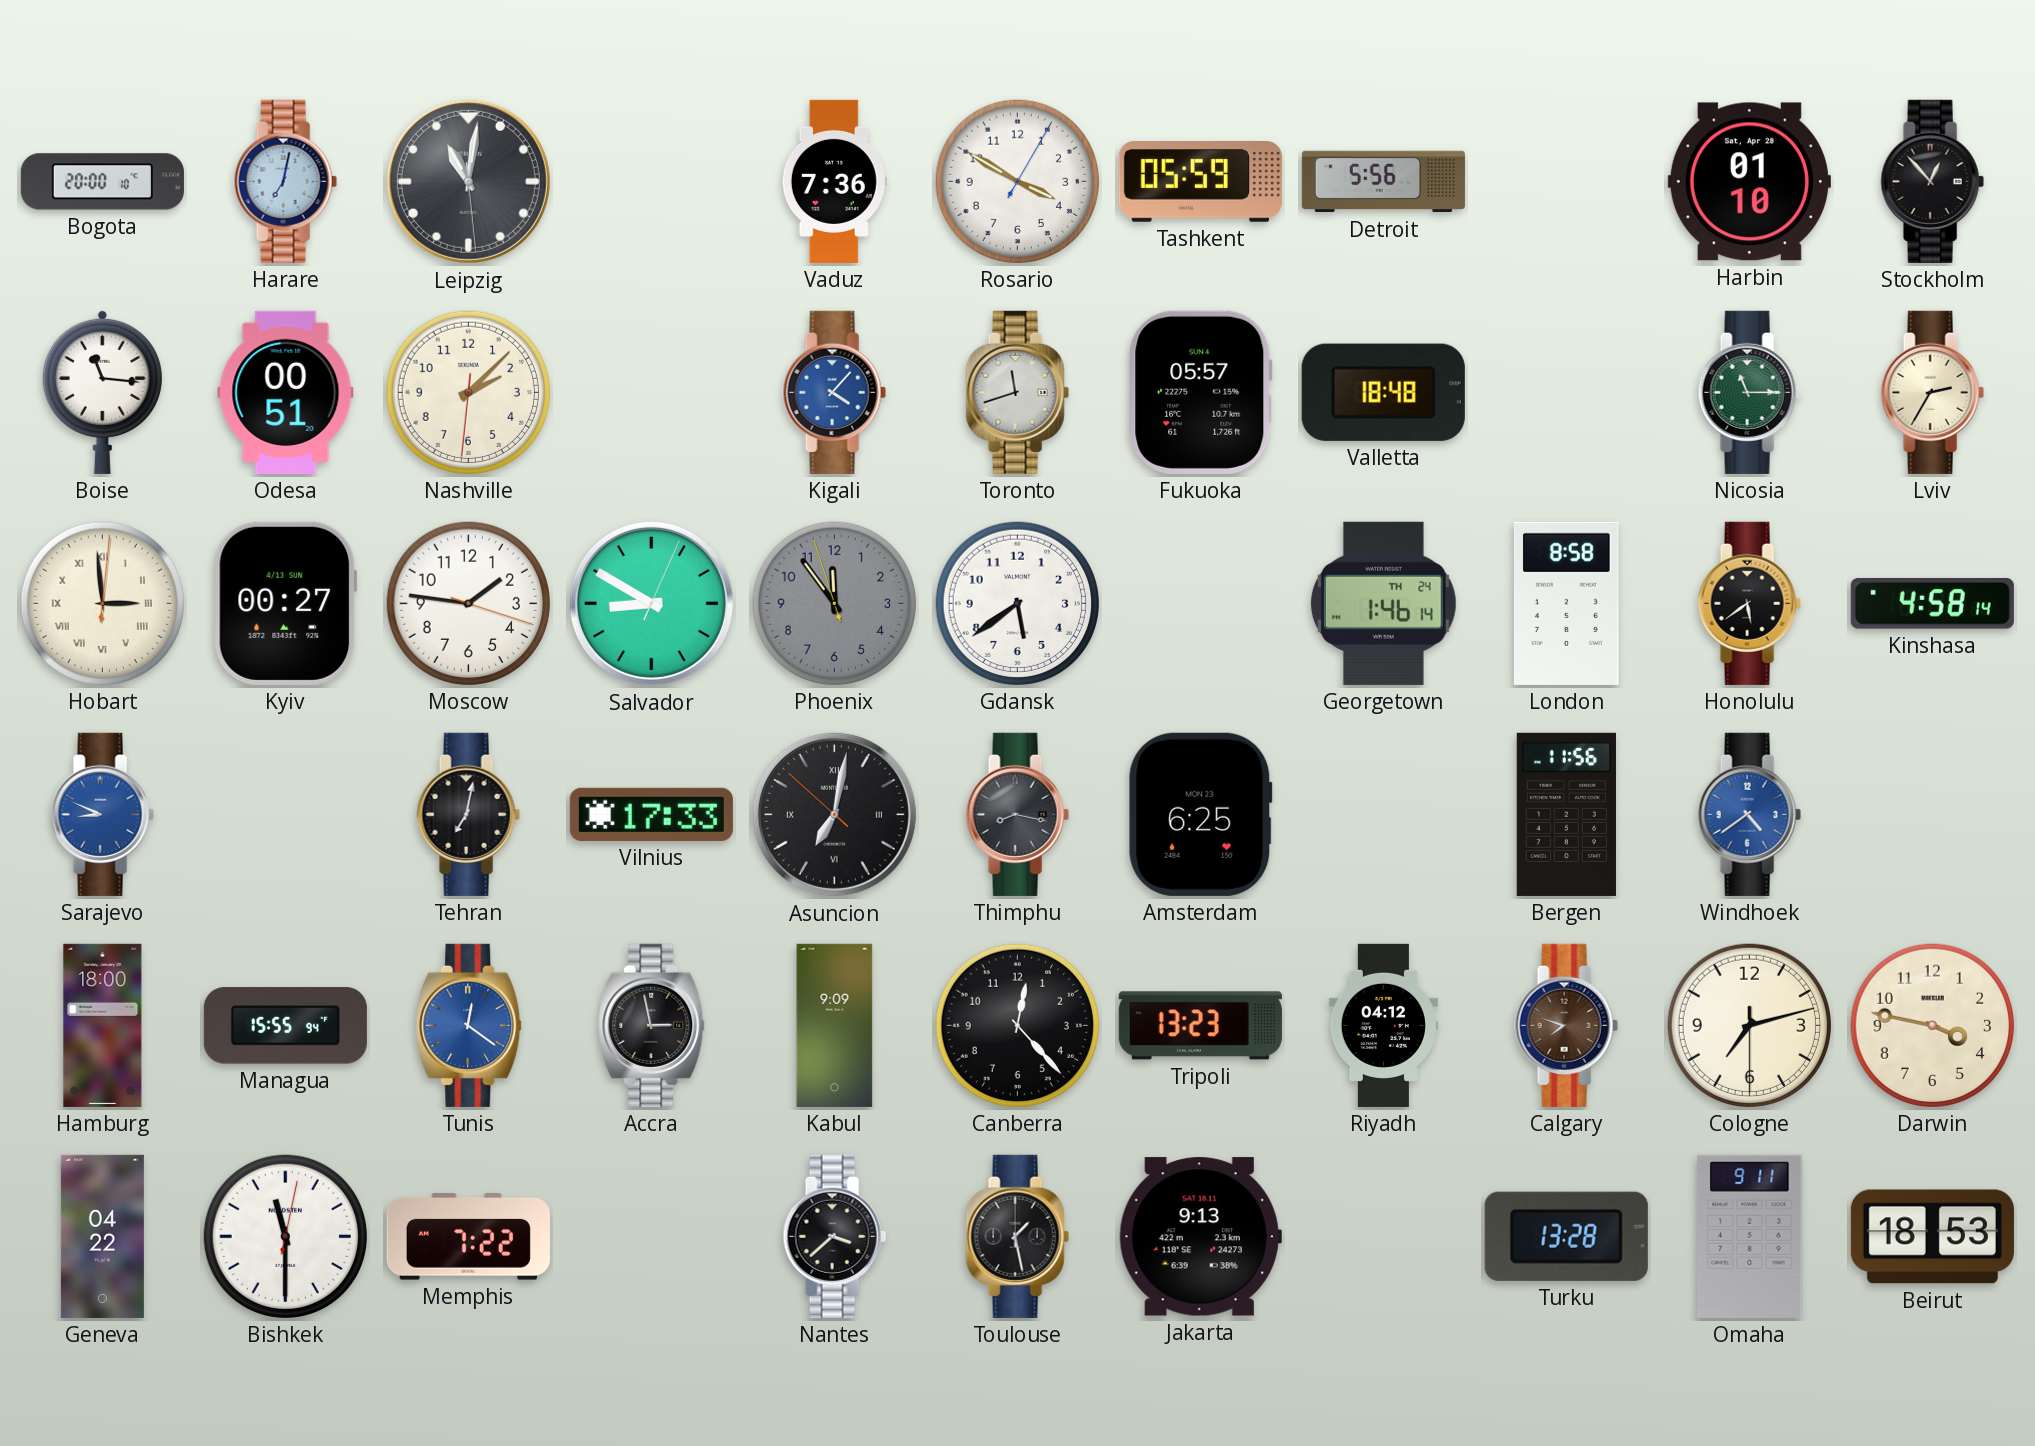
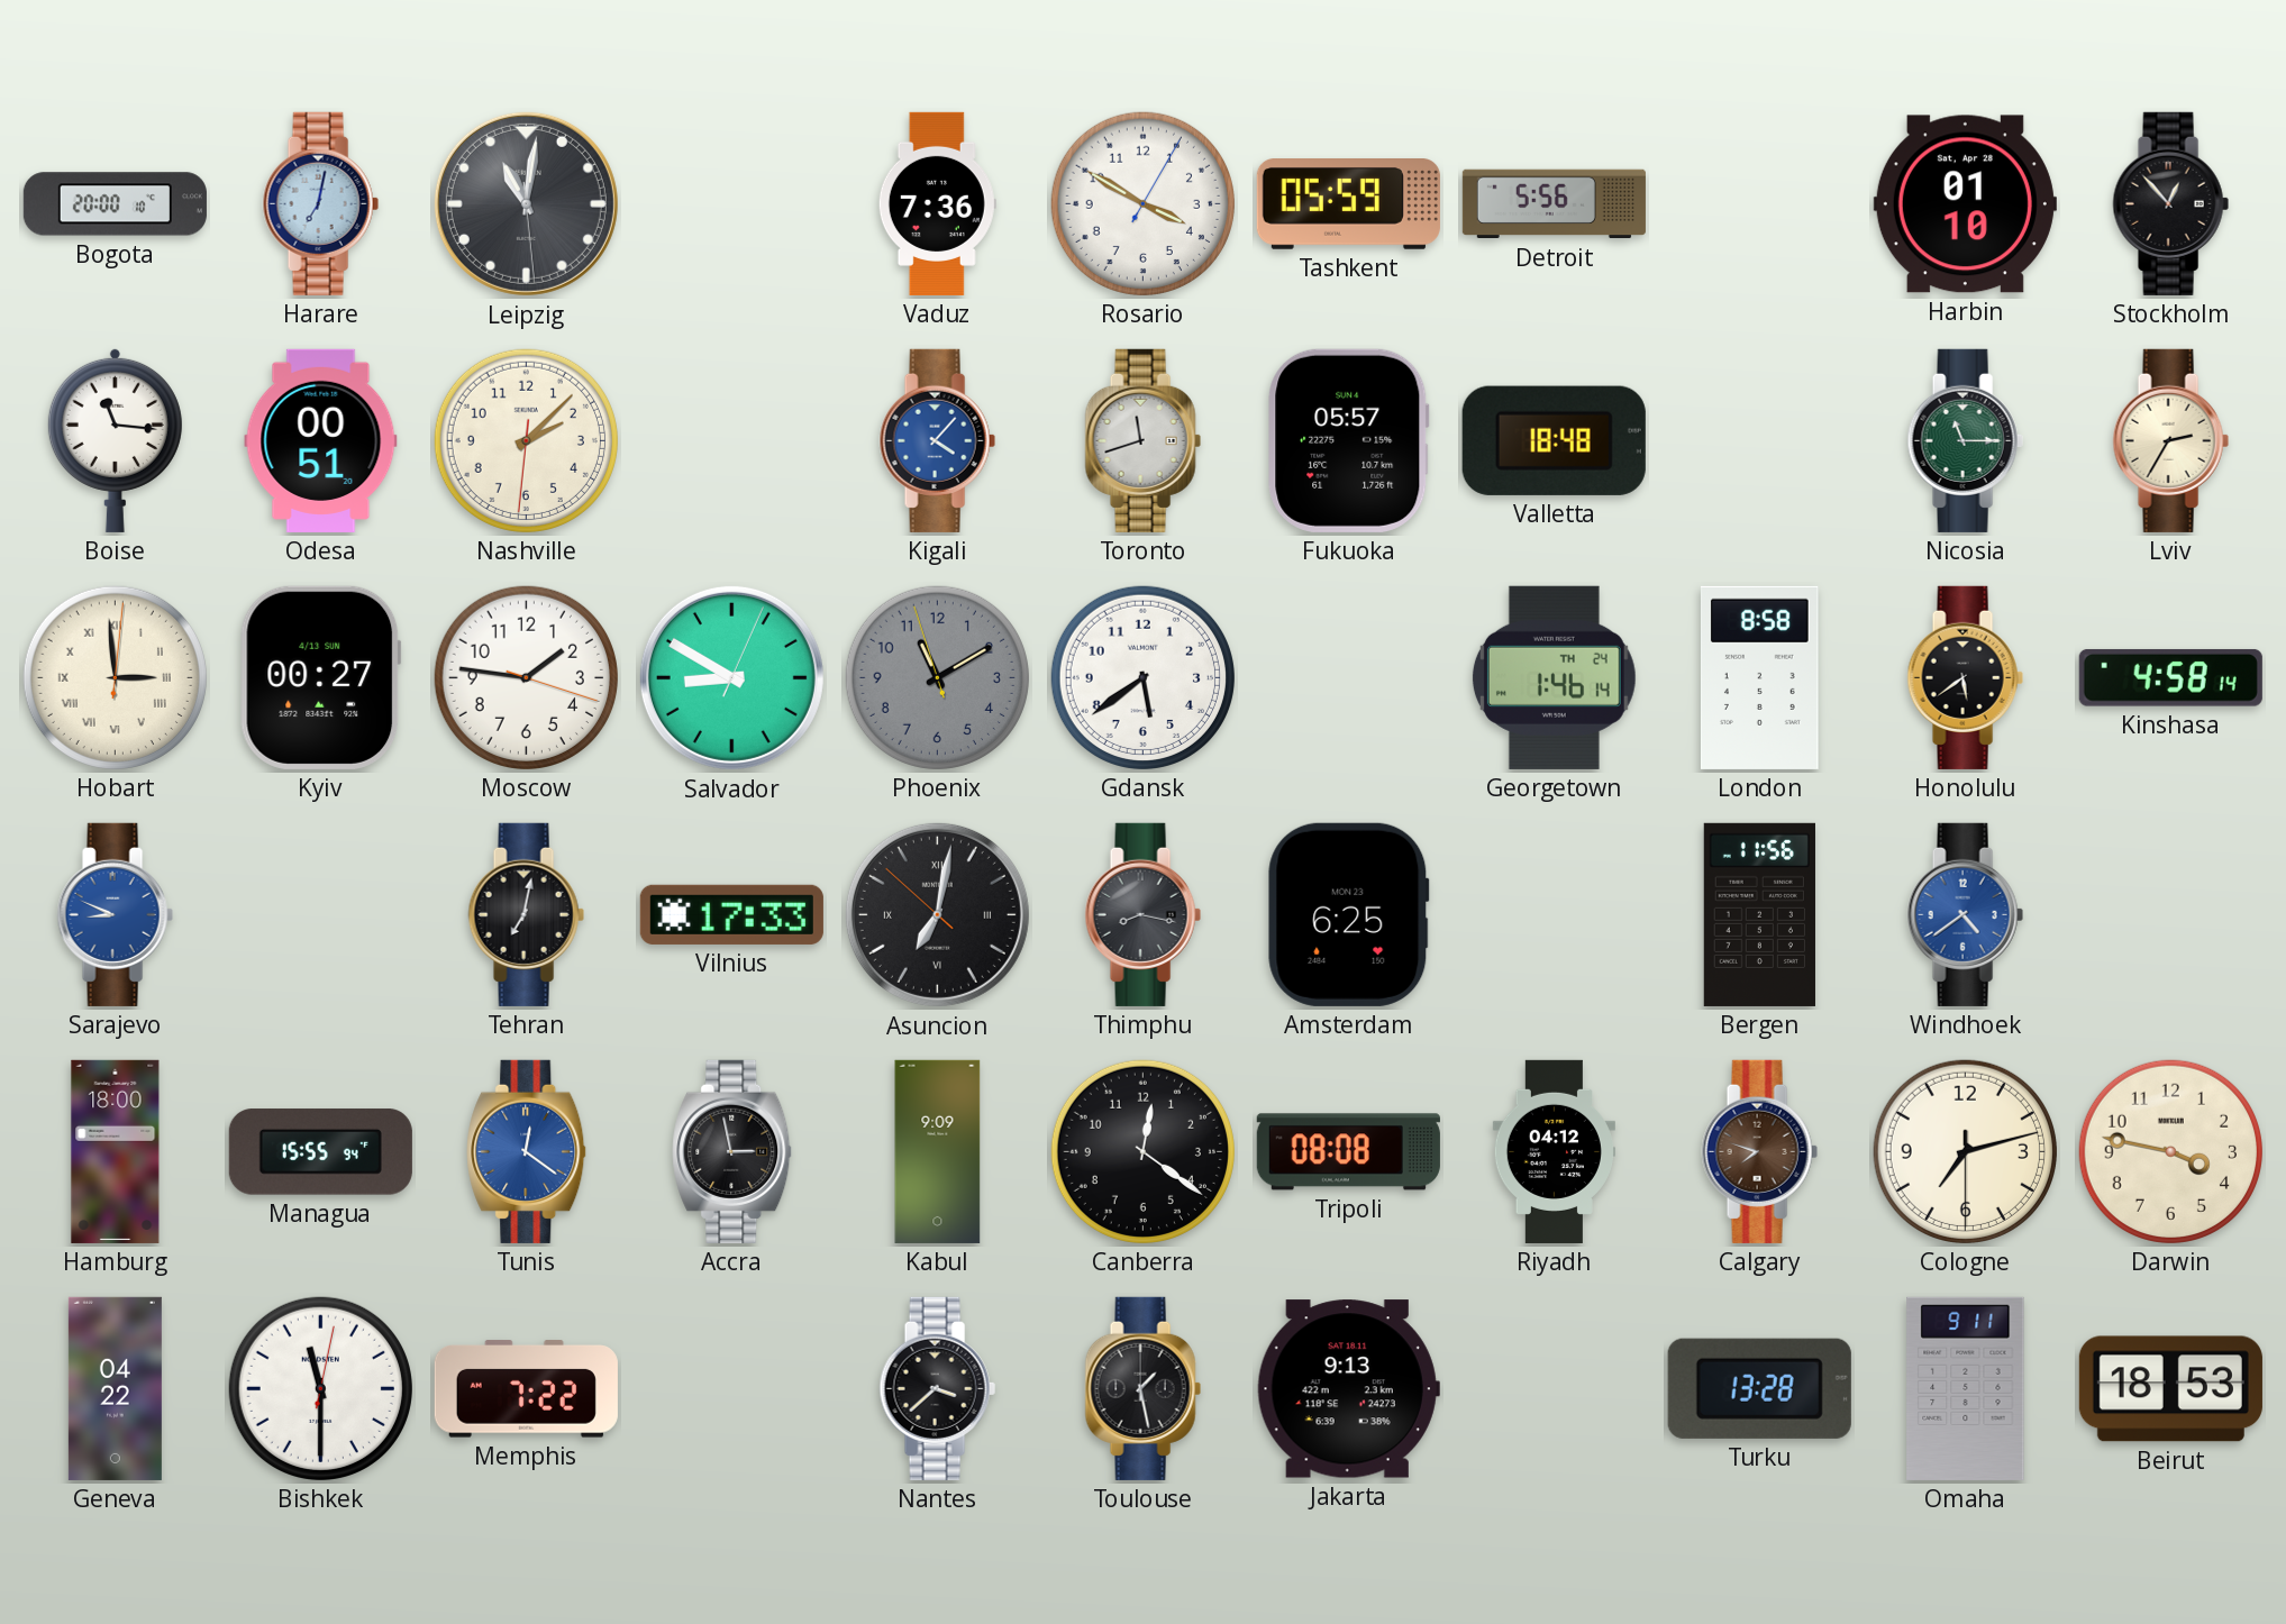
Phoenix: 11:53 -> 11:09 (937, 677)
Canberra: 12:23 -> 12:21 (1142, 1151)
Tripoli: 13:23 -> 08:08 (1348, 1152)
